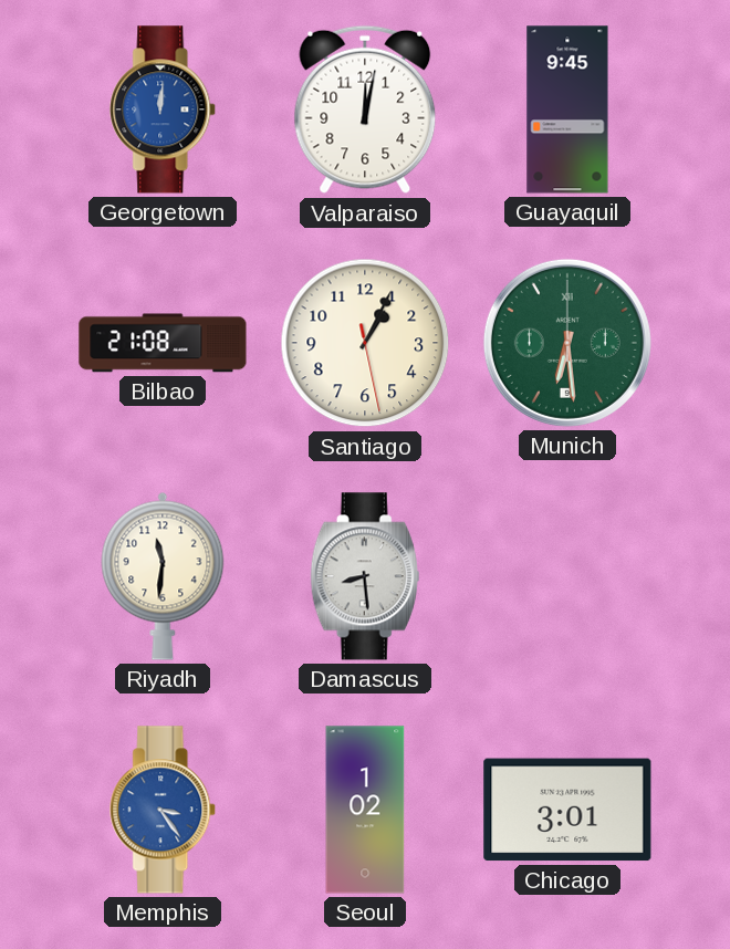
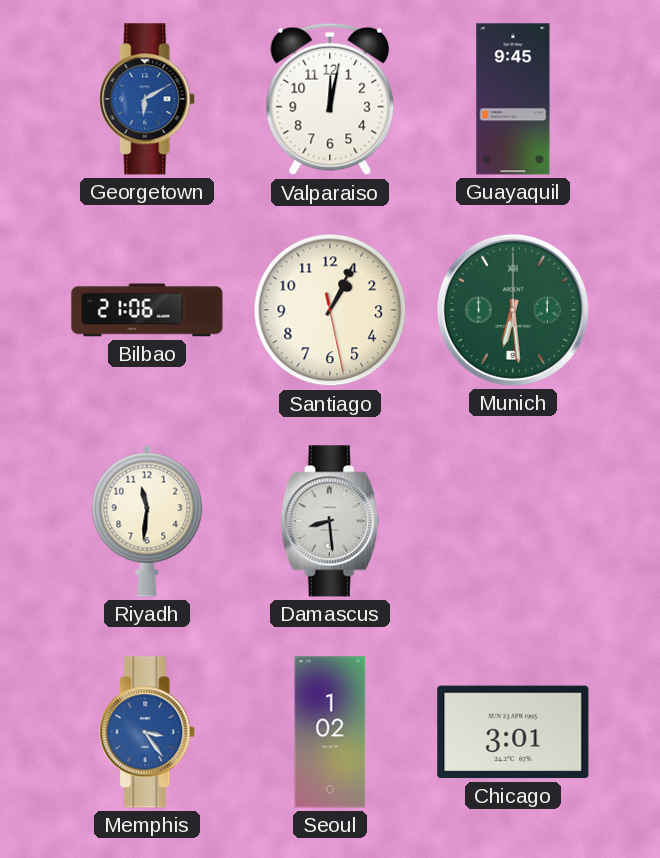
Georgetown: 12:01 -> 6:10 (148, 99)
Bilbao: 21:08 -> 21:06 (147, 310)
